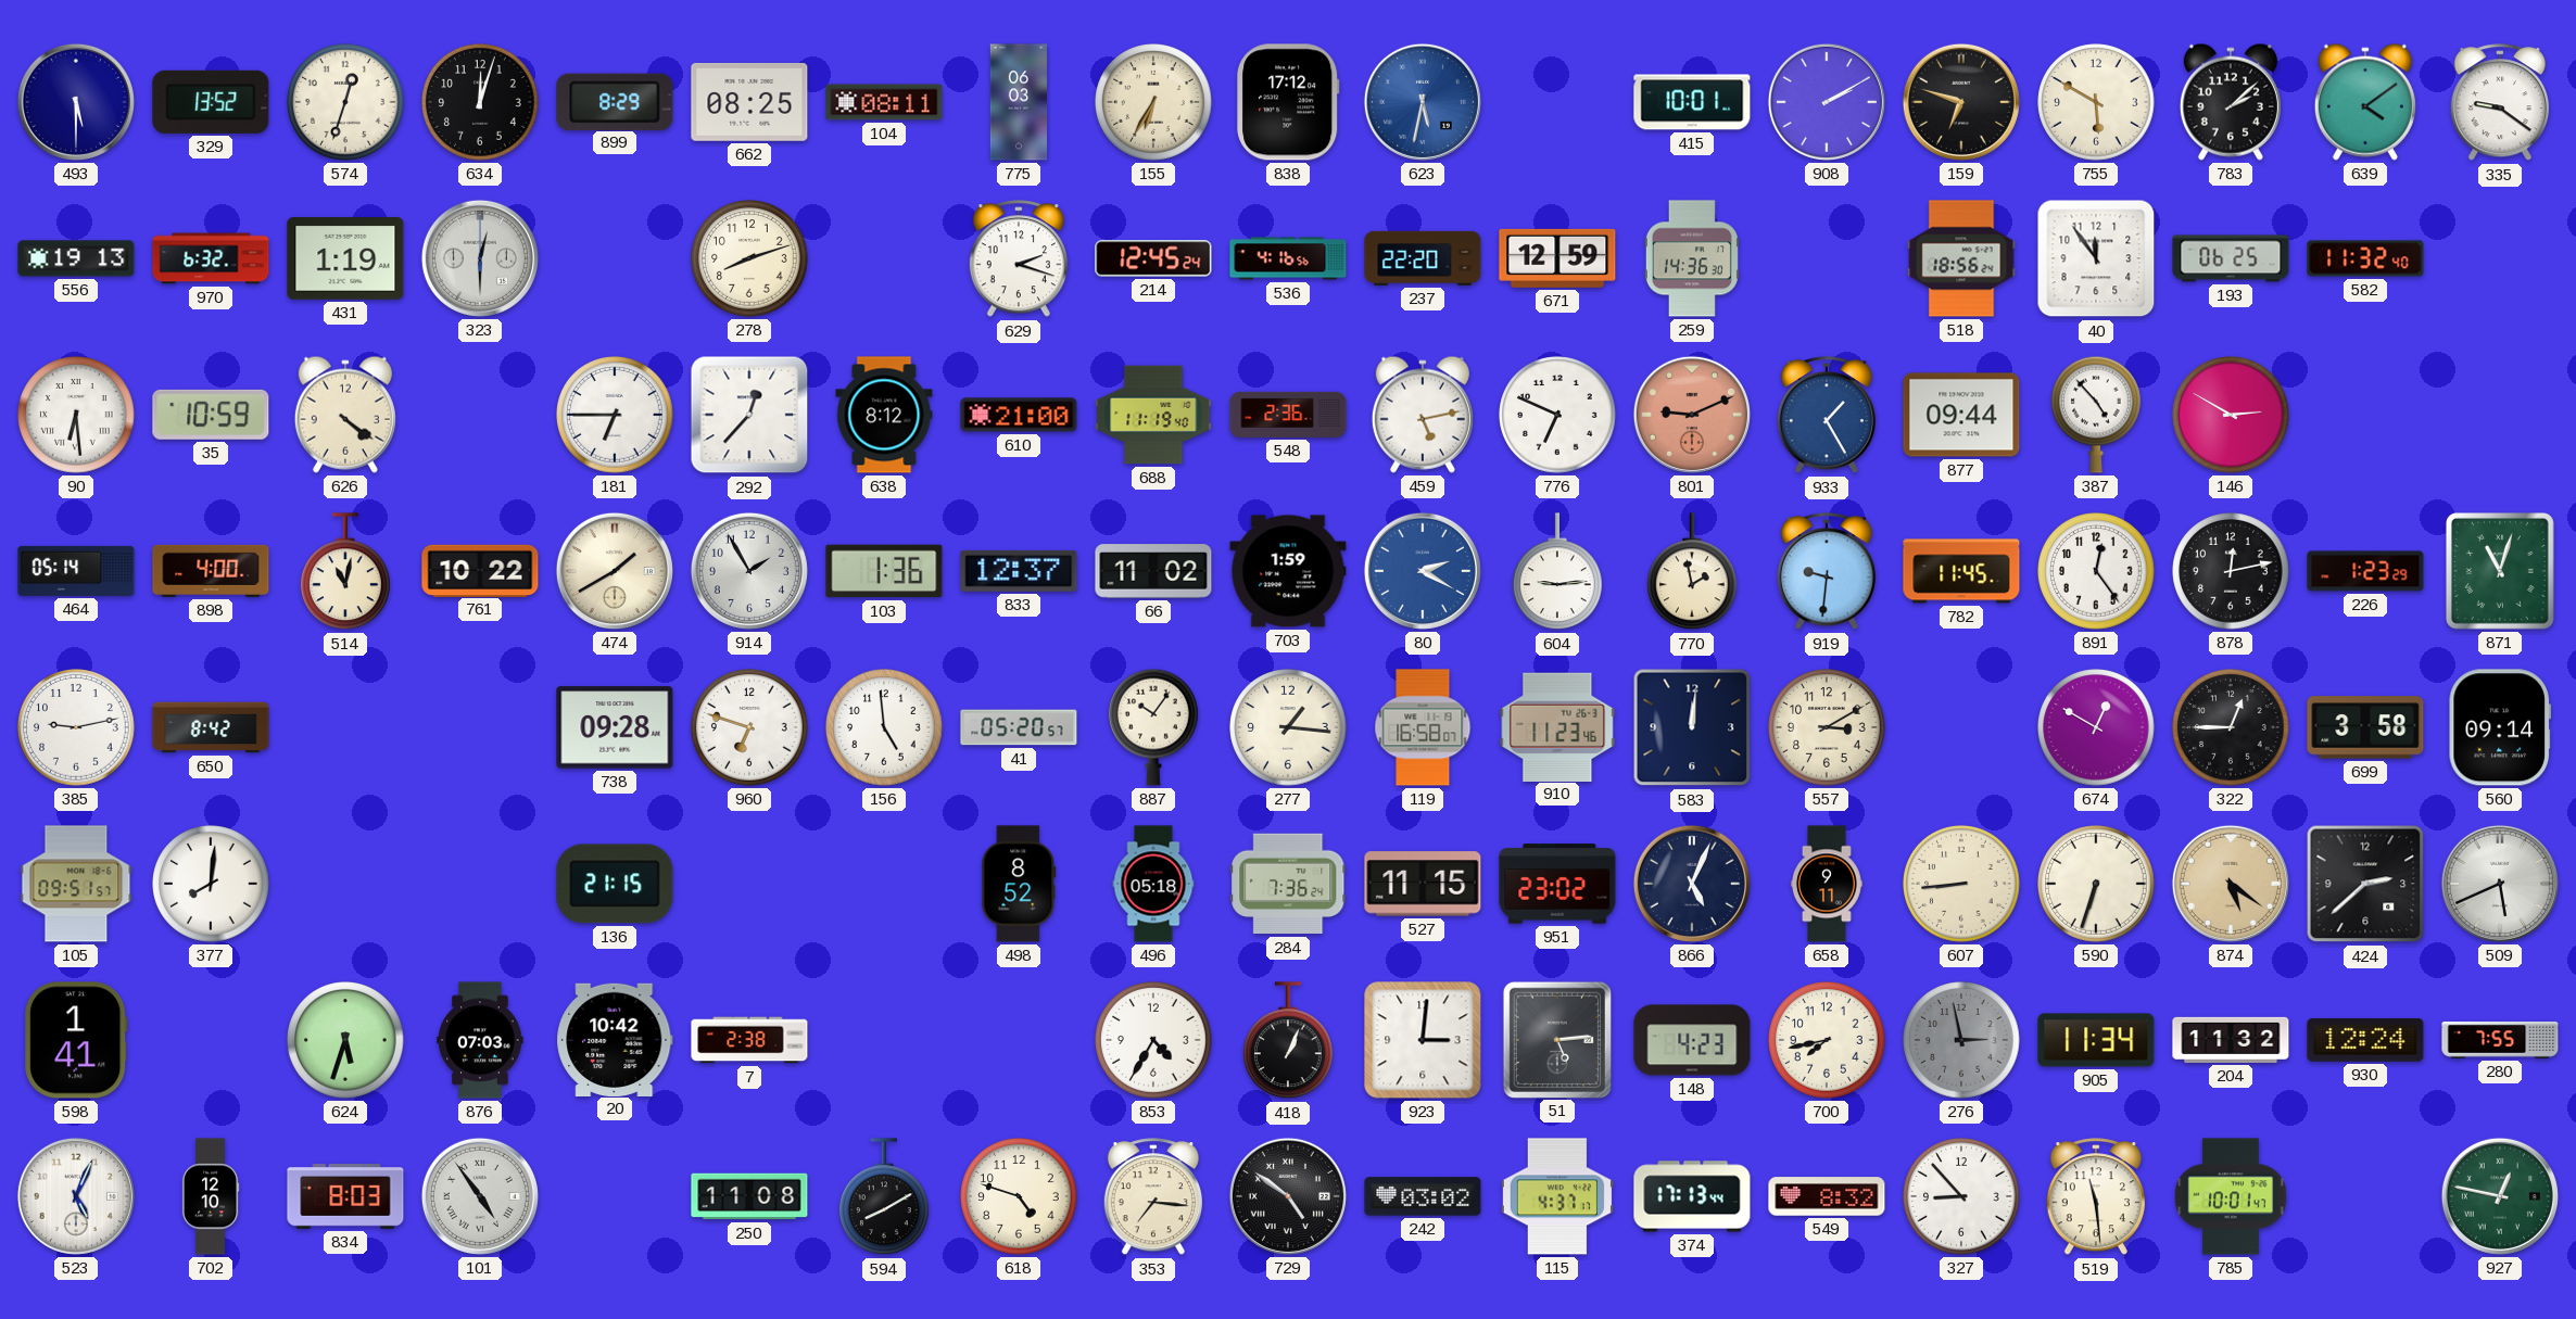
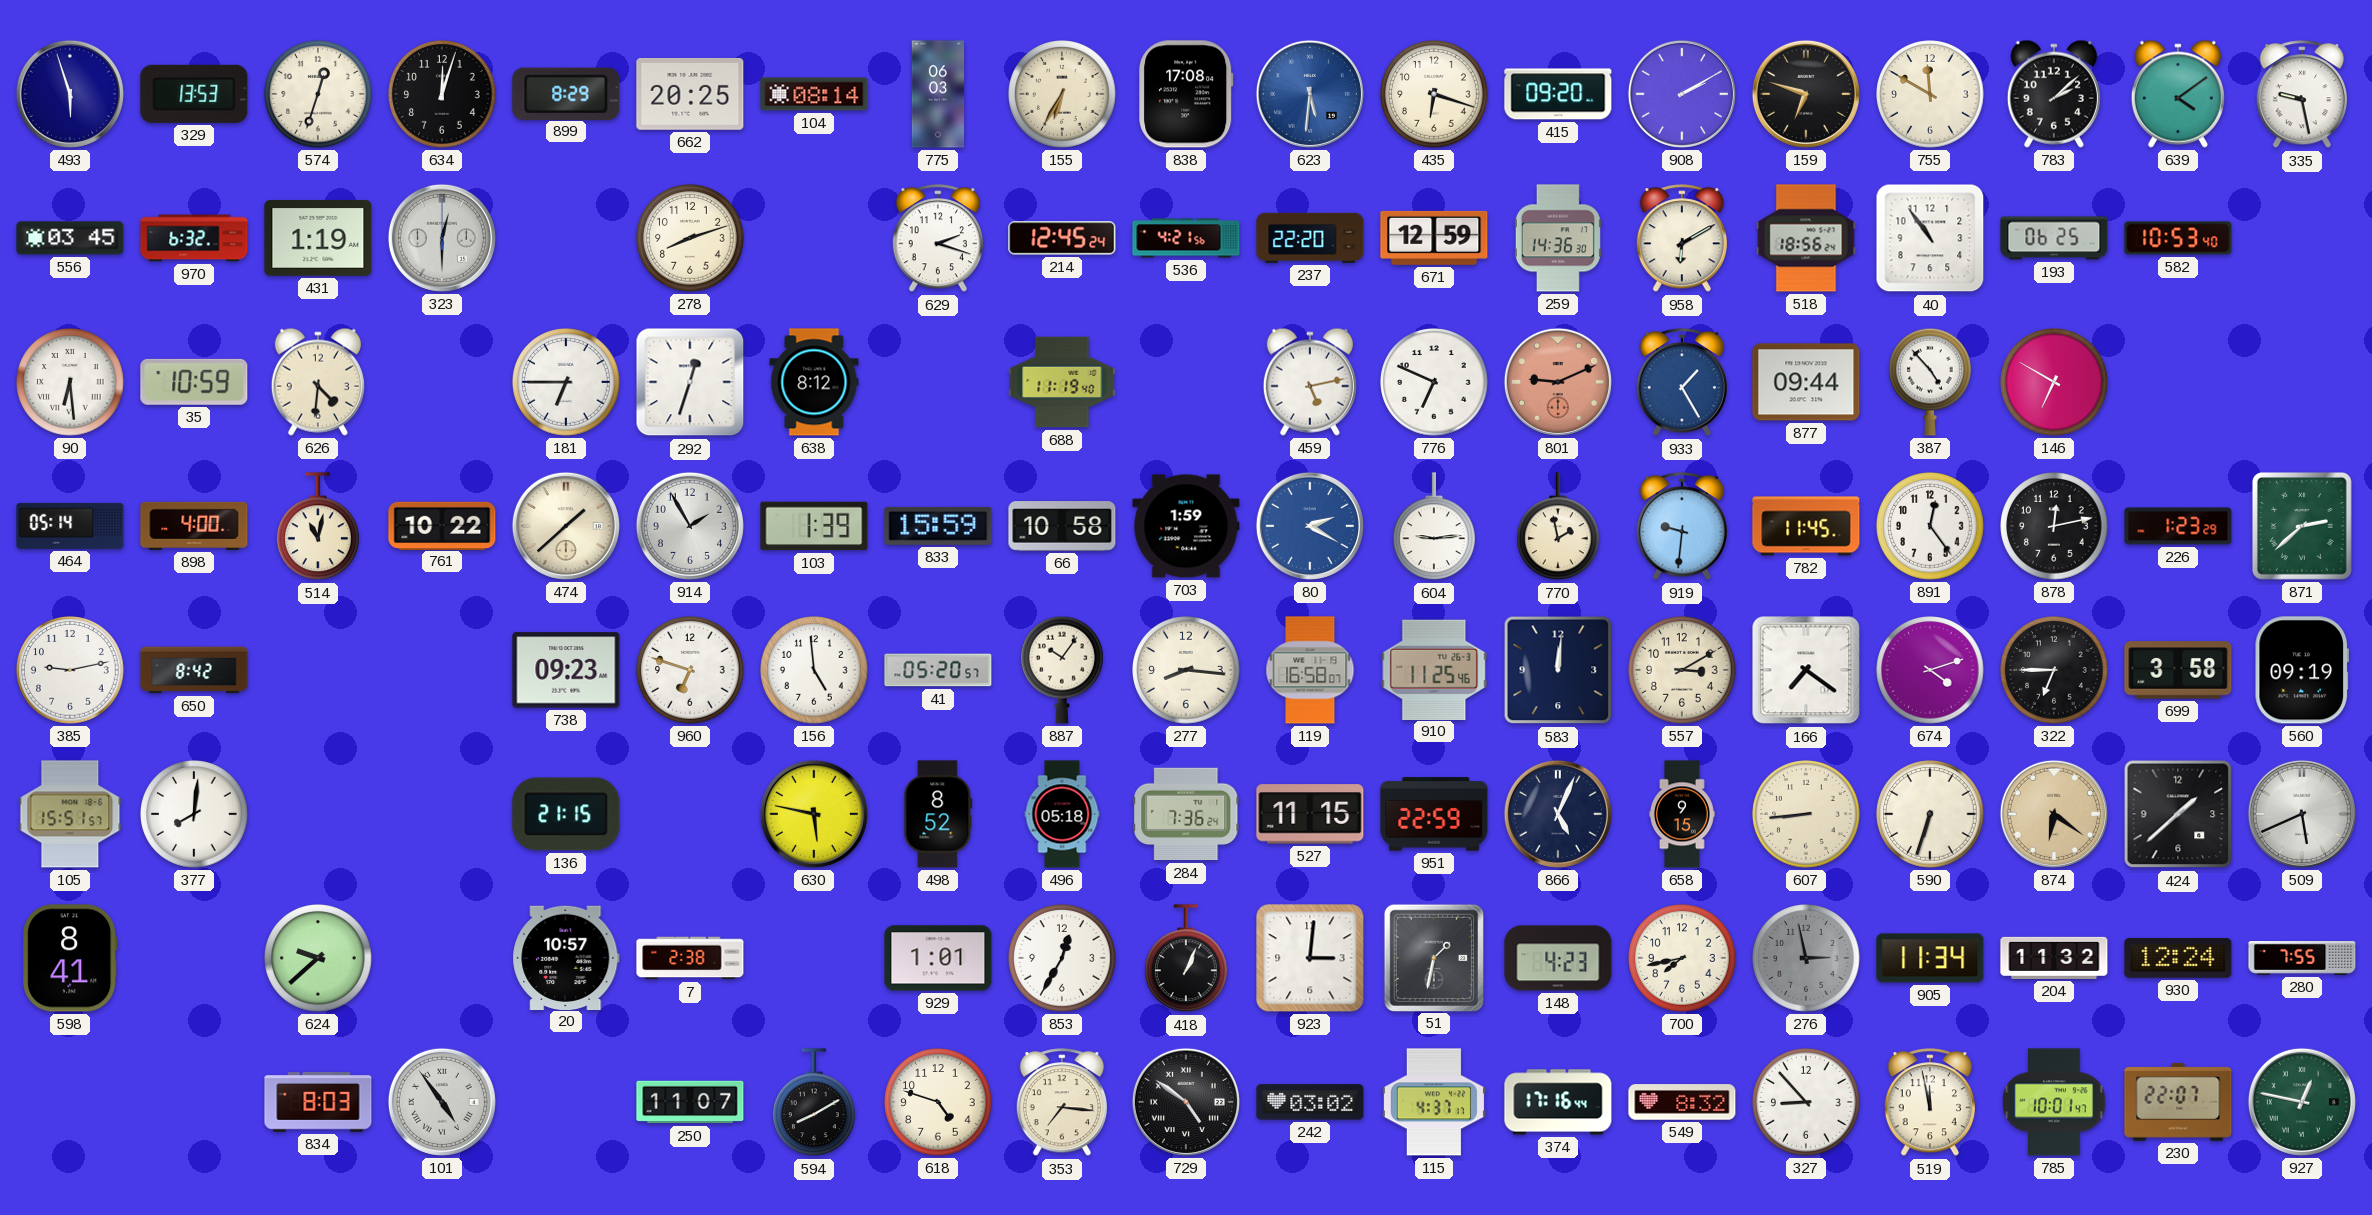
493: 5:30 -> 5:57 (70, 94)
329: 13:52 -> 13:53 (194, 94)
662: 08:25 -> 20:25 (690, 94)
104: 08:11 -> 08:14 (814, 94)
838: 17:12 -> 17:08 (1186, 94)
623: 5:32 -> 5:31 (1310, 94)
435: none -> 6:18 (1434, 94)
415: 10:01 -> 09:20 (1558, 94)
755: 5:50 -> 11:50 (1930, 94)
335: 9:21 -> 9:28 (2302, 95)
556: 19:13 -> 03:45 (70, 238)
536: 4:16 -> 4:21 (1186, 238)
958: none -> 6:10 (1682, 239)
40: 11:54 -> 10:54 (1930, 238)
582: 11:32 -> 10:53 (2178, 238)
626: 4:21 -> 4:31 (318, 382)
292: 12:37 -> 12:33 (690, 382)
610: 21:00 -> none (1019, 415)
548: 2:36 -> none (1288, 415)
146: 2:50 -> 6:50 (2054, 382)
474: 1:40 -> 1:38 (566, 526)
103: 1:36 -> 1:39 (814, 526)
833: 12:37 -> 15:59 (938, 526)
66: 11:02 -> 10:58 (1062, 526)
871: 11:03 -> 2:38 (2302, 527)
738: 09:28 -> 09:23 (566, 670)
277: 1:16 -> 8:16 (1186, 670)
910: 11:23 -> 11:25 (1434, 669)
166: none -> 7:21 (1806, 670)
674: 12:50 -> 4:12 (1930, 670)
322: 12:45 -> 6:45 (2054, 670)
560: 09:14 -> 09:19 (2301, 670)
105: 09:51 -> 15:51 (70, 814)
630: none -> 5:47 (814, 814)
951: 23:02 -> 22:59 (1434, 814)
658: 9:11 -> 9:15 (1683, 814)
874: 5:21 -> 6:21 (2054, 814)
424: 2:38 -> 1:38 (2178, 814)
598: 1:41 -> 8:41 (70, 958)
624: 5:33 -> 9:38 (318, 958)
876: 07:03 -> none (480, 1040)
20: 10:42 -> 10:57 (566, 957)
929: none -> 1:01 (938, 958)
853: 4:35 -> 12:35 (1062, 958)
51: 5:14 -> 1:32 (1434, 957)
523: 5:04 -> none (76, 1196)
702: 12:10 -> none (211, 1196)
250: 11:08 -> 11:07 (690, 1102)
374: 17:13 -> 17:16 (1558, 1102)
519: 11:29 -> 11:58 (1930, 1103)
230: none -> 22:07 (2178, 1102)
